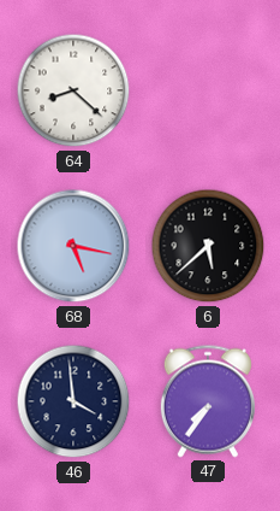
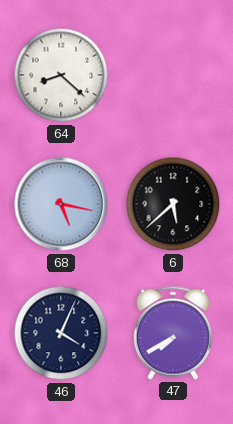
46: 3:59 -> 4:04 (61, 333)
47: 7:36 -> 7:40 (173, 333)
